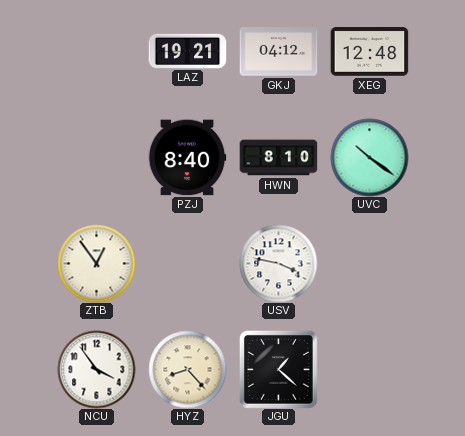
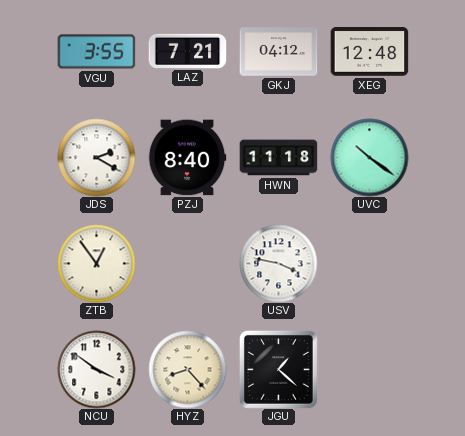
VGU: none -> 3:55 (96, 52)
LAZ: 19:21 -> 7:21 (187, 51)
JDS: none -> 2:20 (96, 157)
HWN: 8:10 -> 11:18 (278, 158)
NCU: 3:54 -> 3:51 (96, 369)
